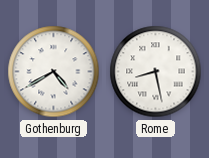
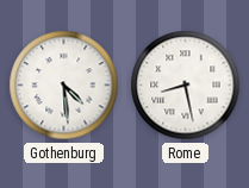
Gothenburg: 4:40 -> 4:29 (64, 86)
